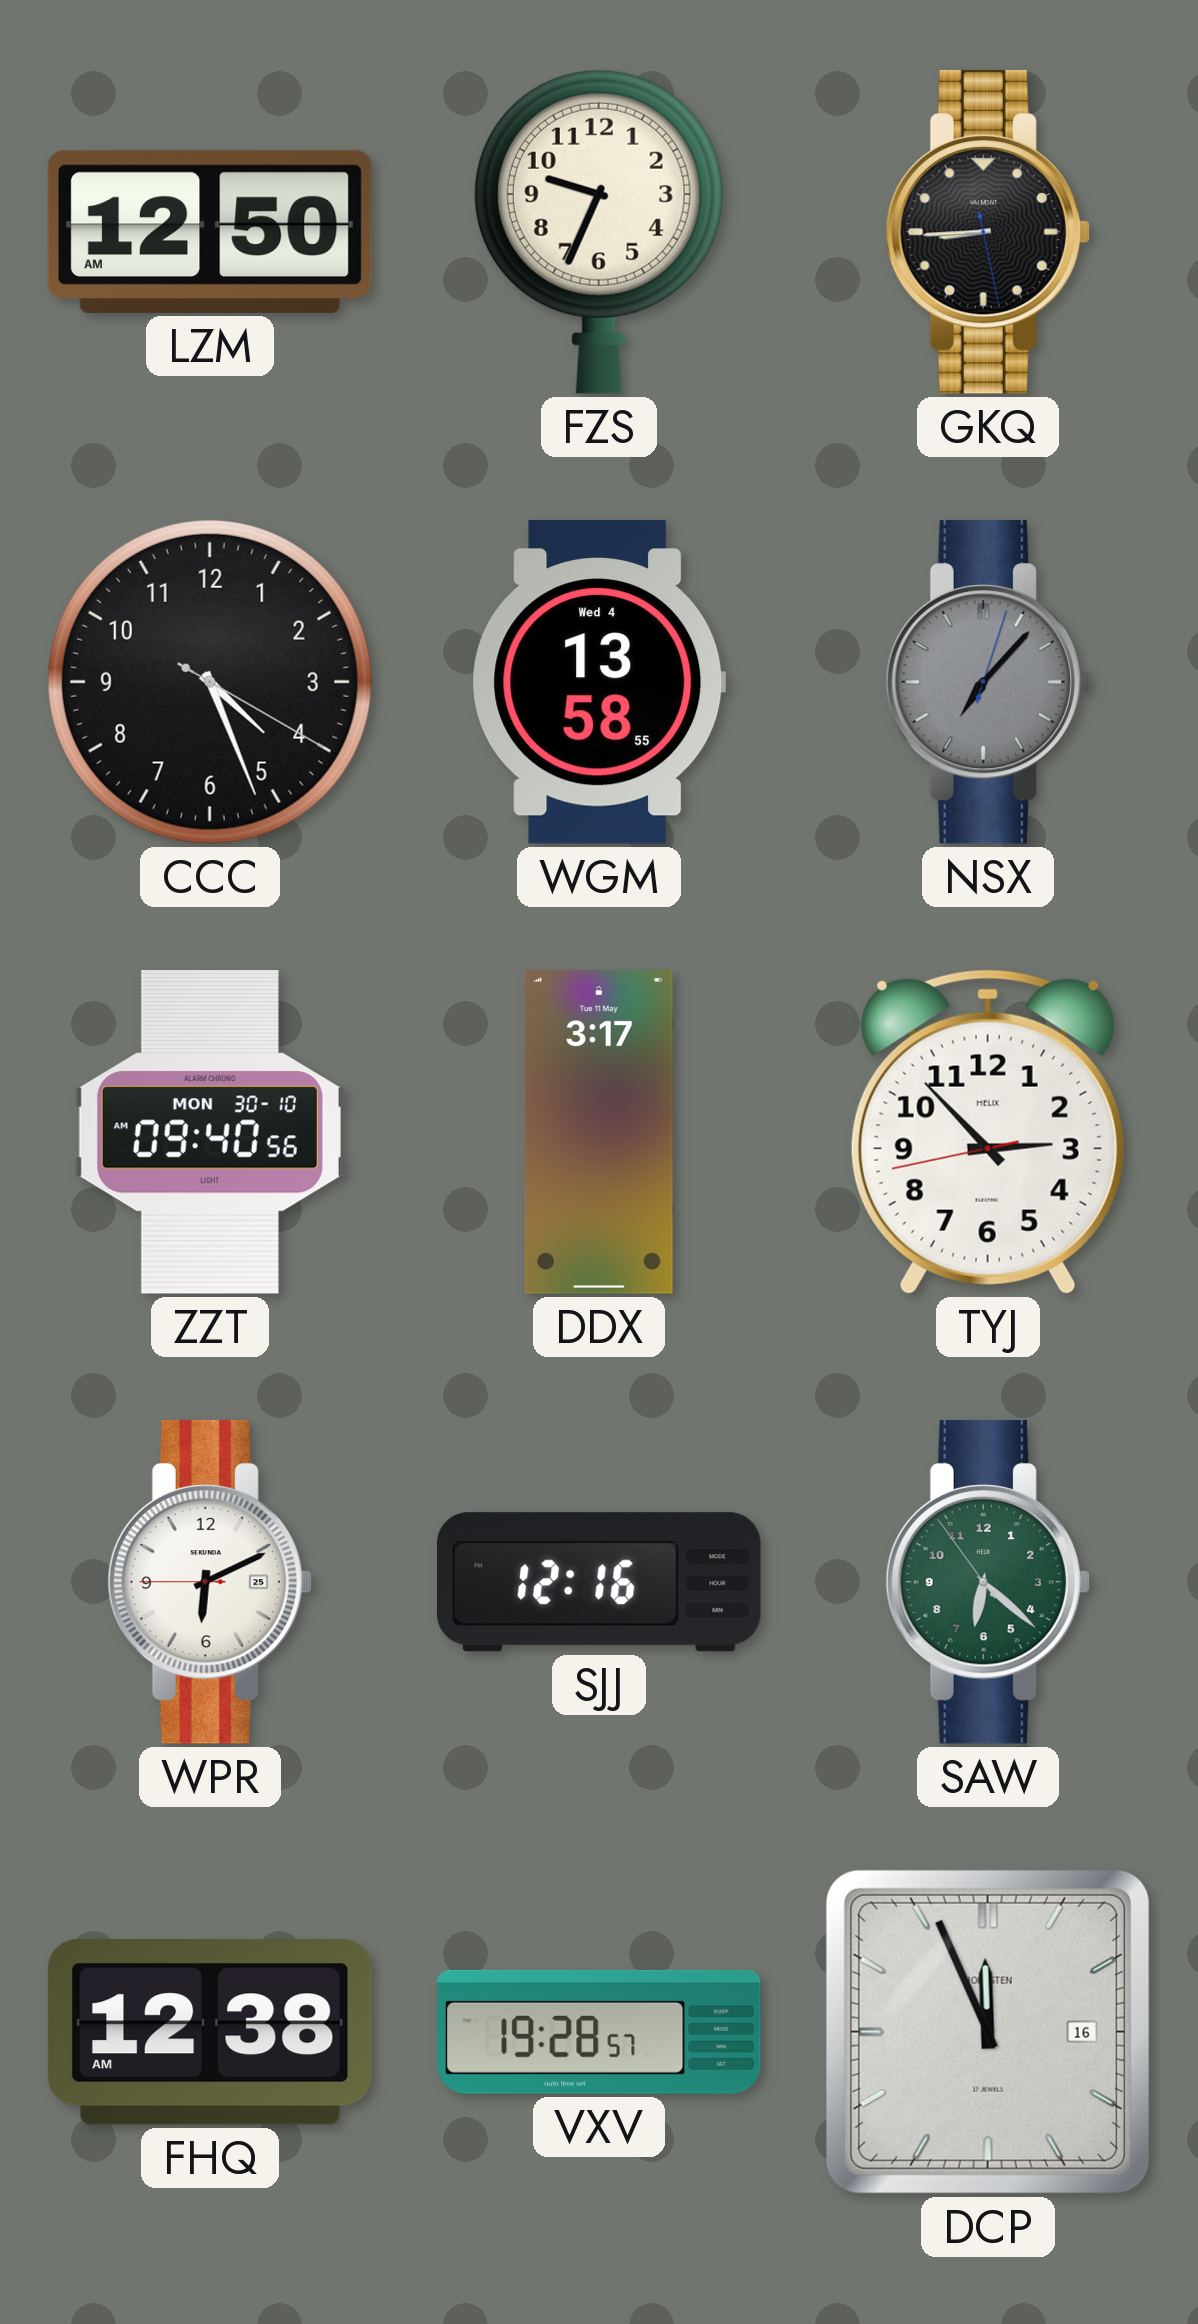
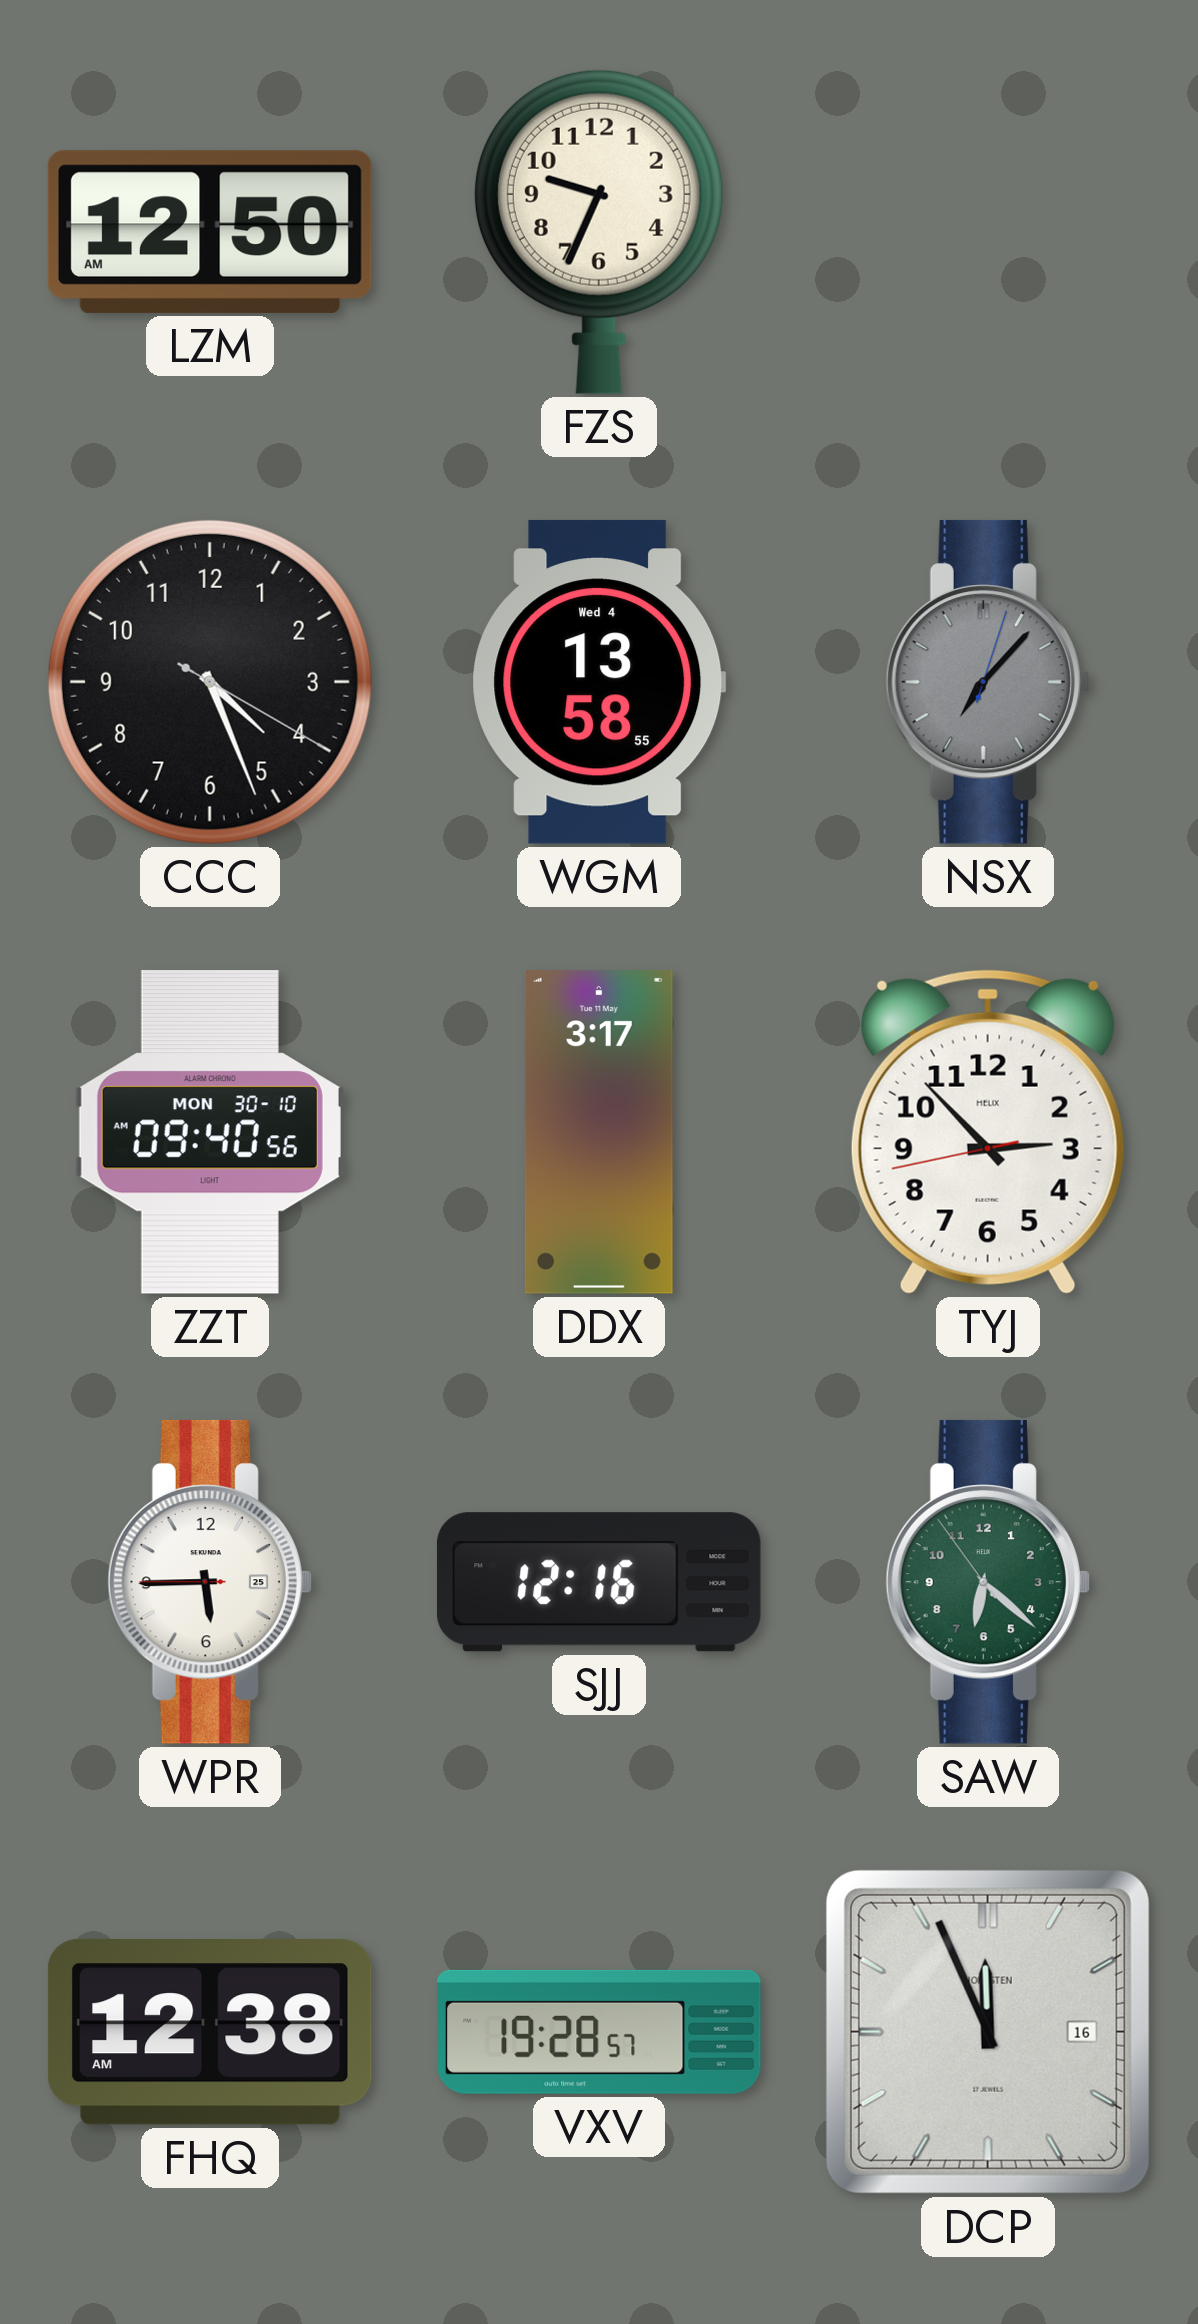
GKQ: 8:44 -> none (988, 232)
WPR: 6:10 -> 5:44 (210, 1582)
